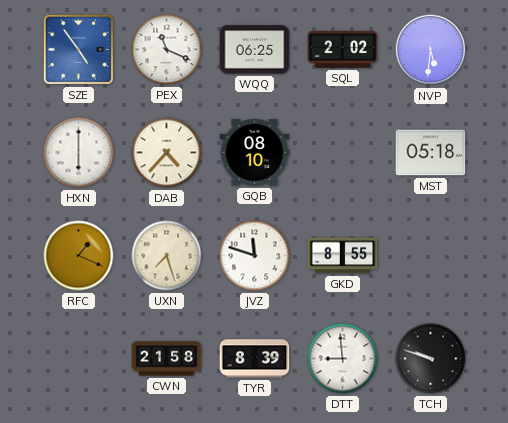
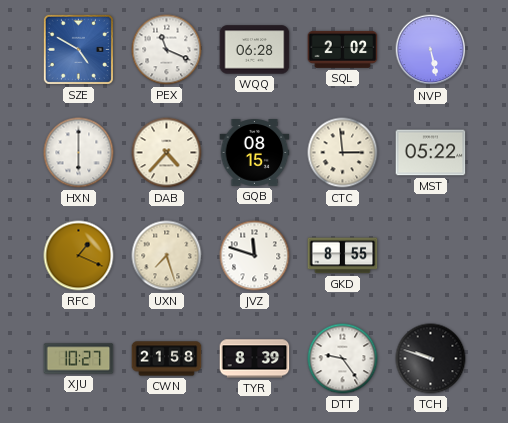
SZE: 4:54 -> 4:50 (78, 49)
WQQ: 06:25 -> 06:28 (255, 50)
NVP: 5:31 -> 5:28 (431, 50)
GQB: 08:10 -> 08:15 (255, 153)
CTC: none -> 2:59 (343, 153)
MST: 05:18 -> 05:22 (431, 153)
XJU: none -> 10:27 (79, 359)
DTT: 8:59 -> 9:24 (343, 359)
